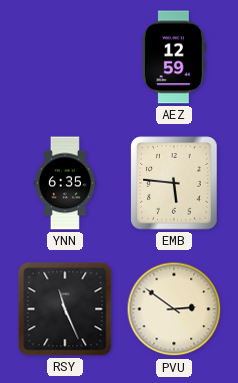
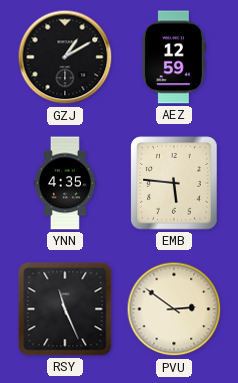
GZJ: none -> 1:10 (65, 57)
YNN: 6:35 -> 4:35 (65, 183)
